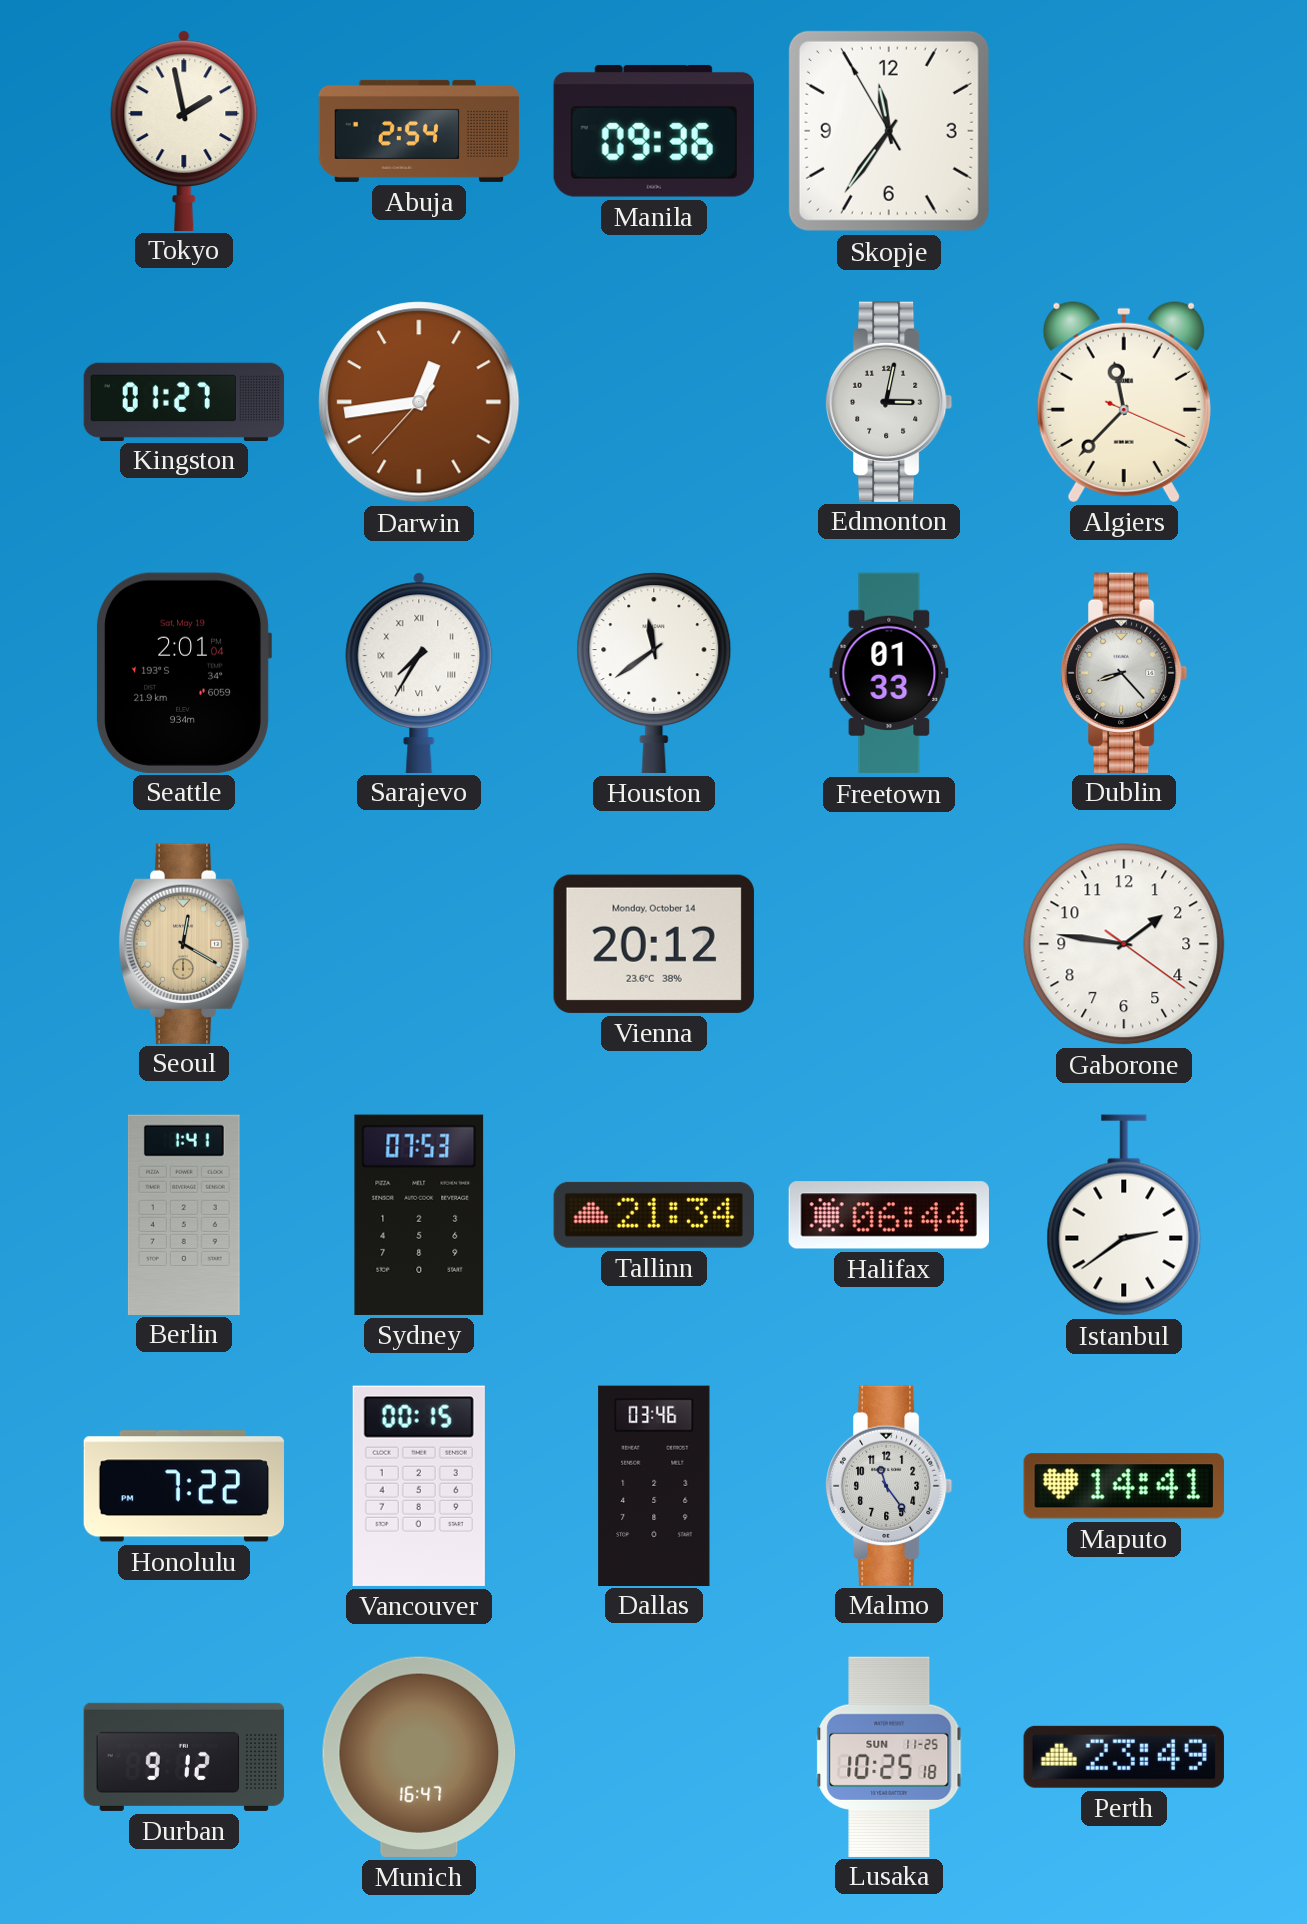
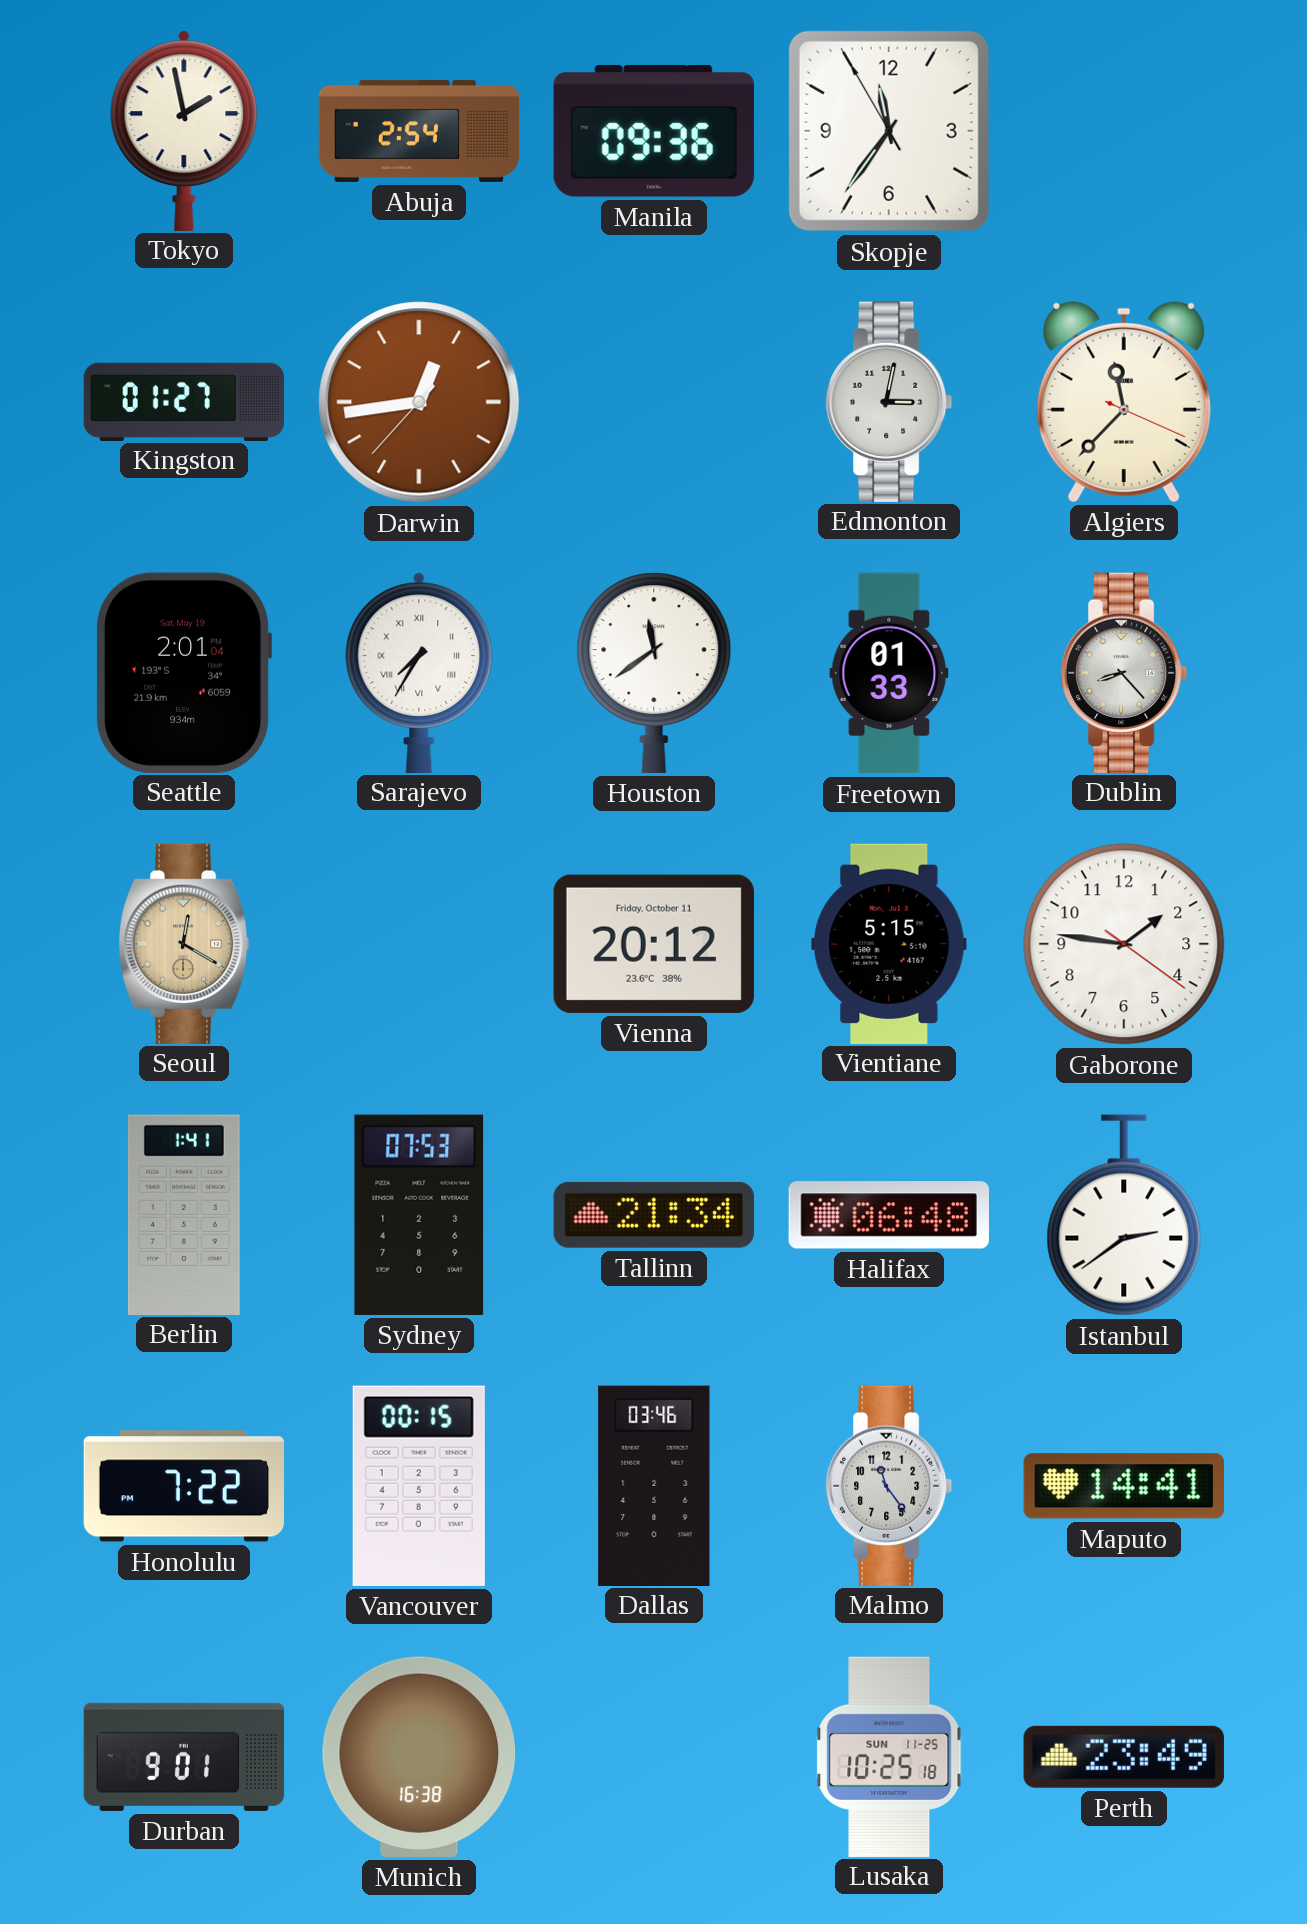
Vienna date: Monday, October 14 -> Friday, October 11 (654, 944)
Vientiane: none -> 5:15 (889, 943)
Halifax: 06:44 -> 06:48 (889, 1215)
Durban: 9:12 -> 9:01 (184, 1757)
Munich: 16:47 -> 16:38 (419, 1757)
